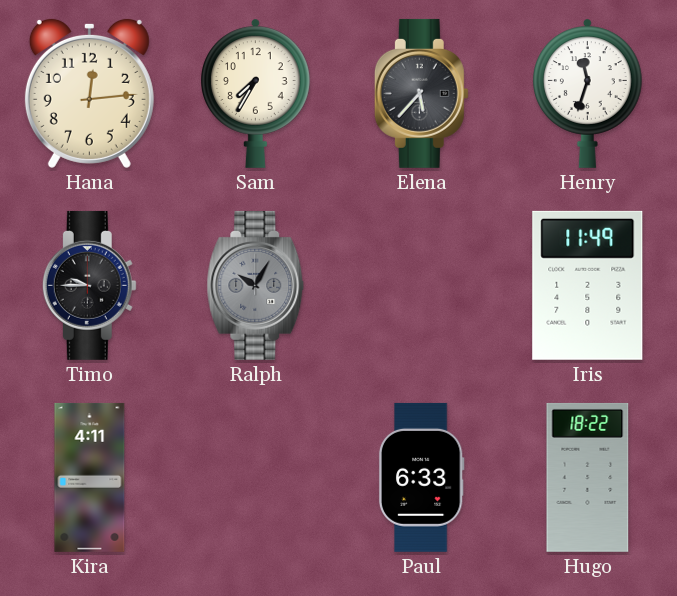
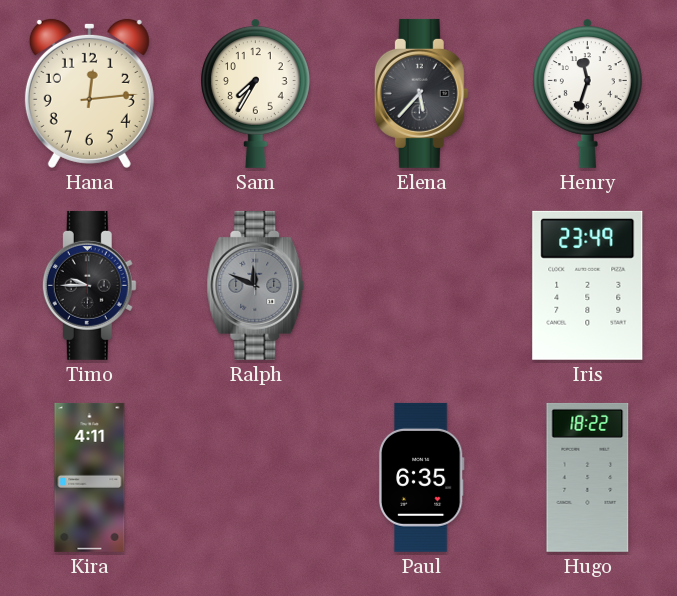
Ralph: 10:05 -> 11:49 (256, 285)
Iris: 11:49 -> 23:49 (588, 285)
Paul: 6:33 -> 6:35 (421, 477)
